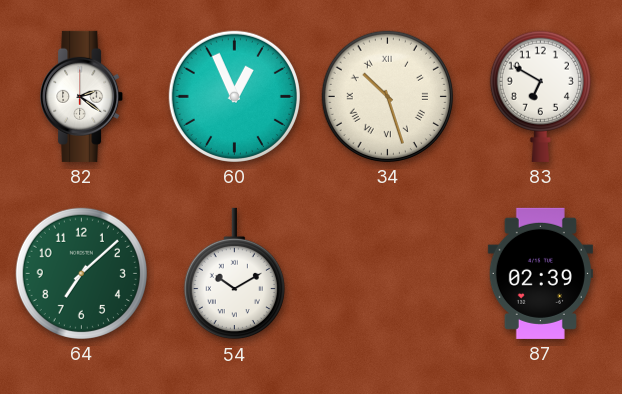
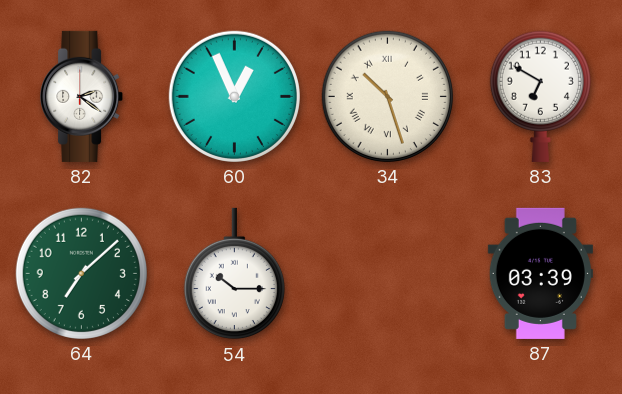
54: 10:10 -> 10:15 (234, 274)
87: 02:39 -> 03:39 (540, 273)
